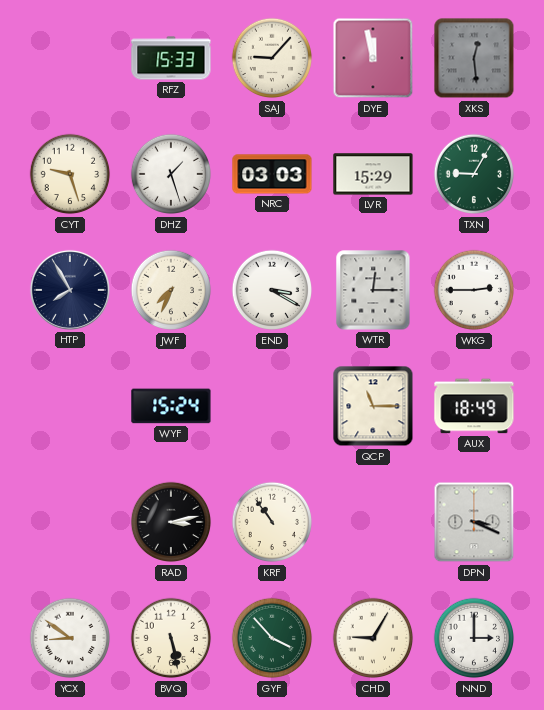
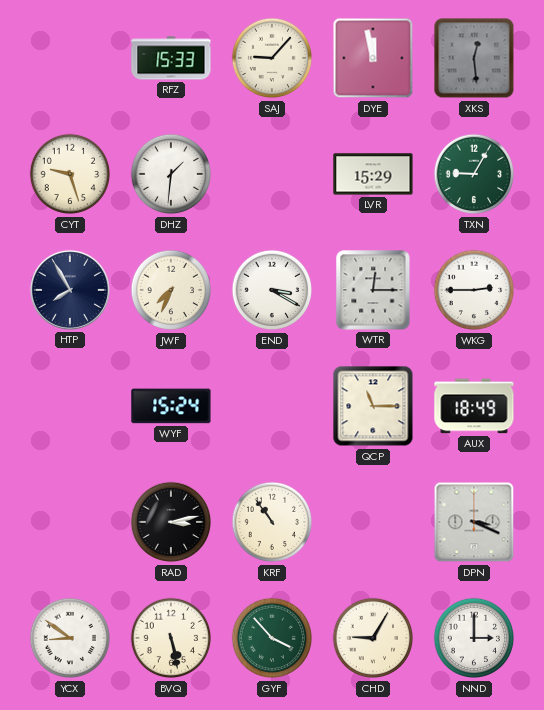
DHZ: 1:27 -> 1:31 (171, 174)
NRC: 03:03 -> none (272, 174)
